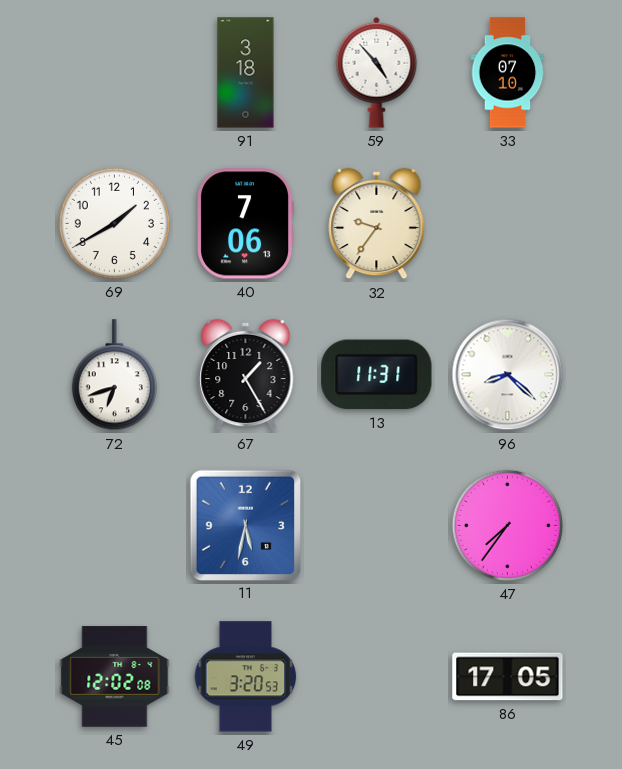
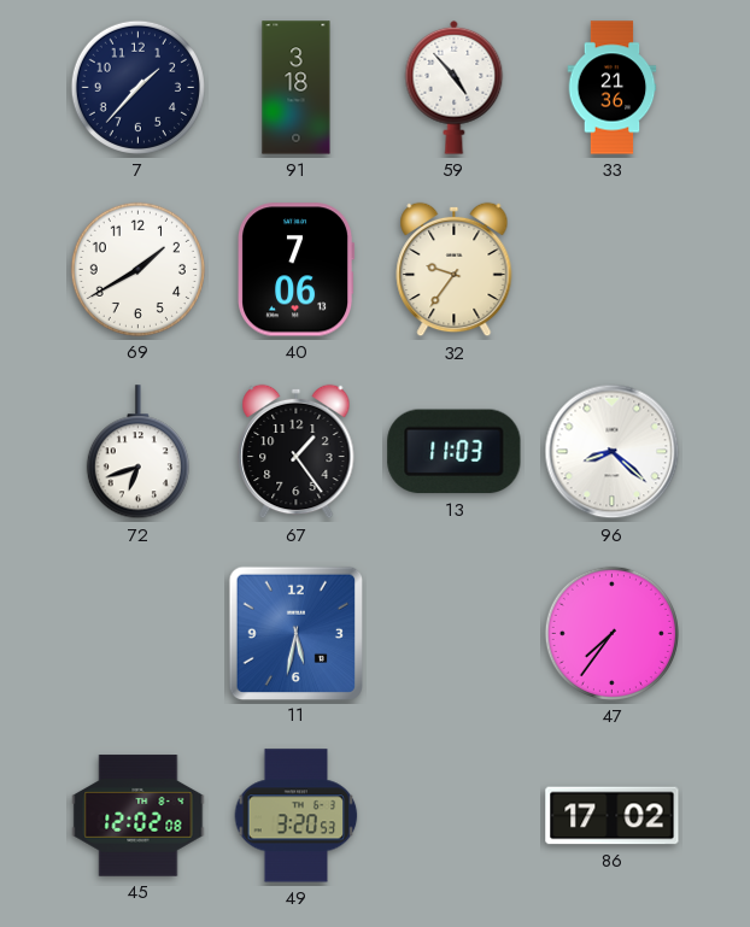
7: none -> 1:37 (137, 87)
33: 07:10 -> 21:36 (613, 88)
67: 1:25 -> 1:24 (297, 452)
13: 11:31 -> 11:03 (455, 452)
86: 17:05 -> 17:02 (613, 816)
